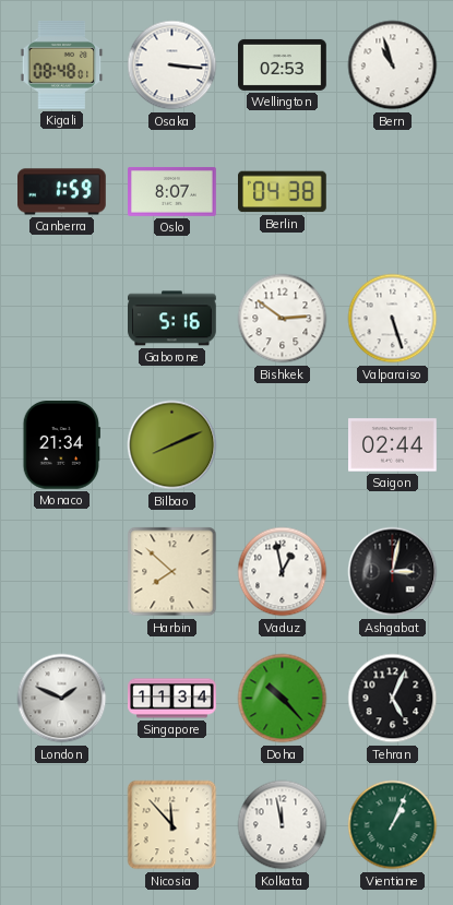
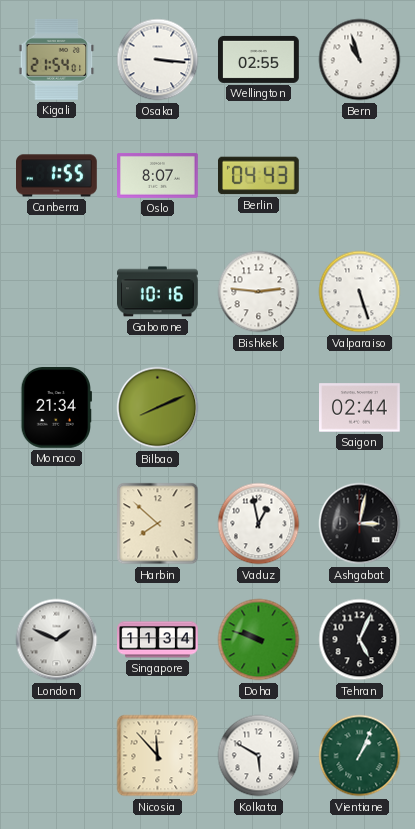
Kigali: 08:48 -> 21:54 (57, 59)
Wellington: 02:53 -> 02:55 (259, 59)
Canberra: 1:59 -> 1:55 (57, 176)
Berlin: 04:38 -> 04:43 (259, 176)
Gaborone: 5:16 -> 10:16 (158, 292)
Bishkek: 2:51 -> 2:46 (259, 292)
Doha: 10:23 -> 9:48 (259, 640)
Kolkata: 11:58 -> 5:50 (259, 756)
